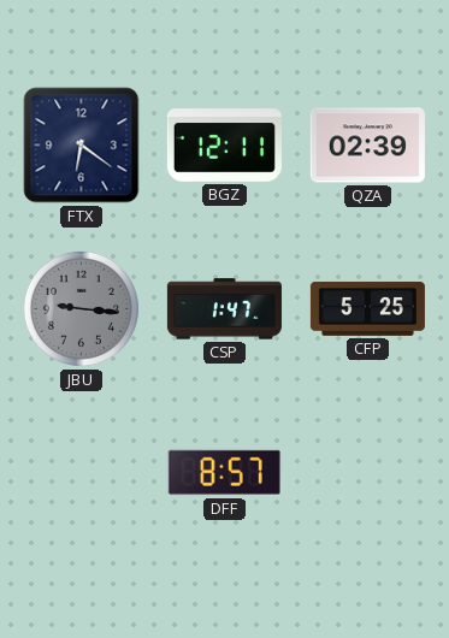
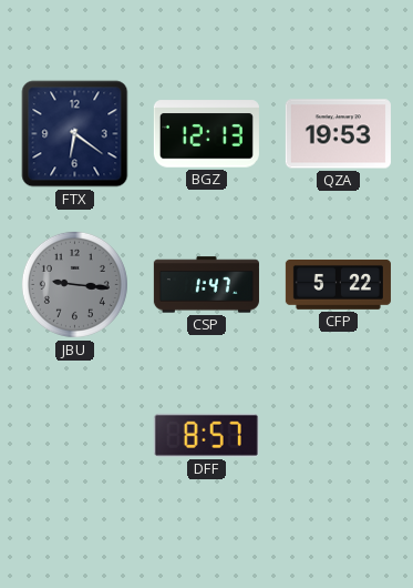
BGZ: 12:11 -> 12:13 (206, 134)
QZA: 02:39 -> 19:53 (338, 134)
CFP: 5:25 -> 5:22 (338, 284)
